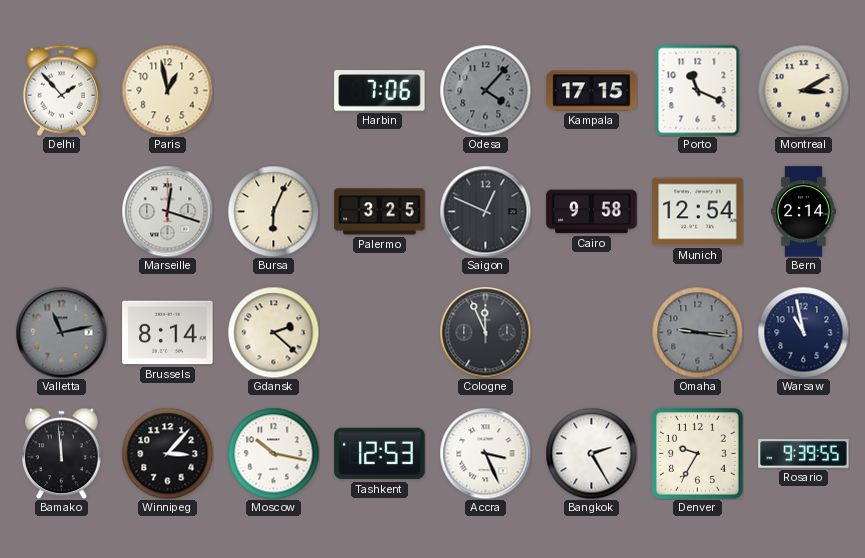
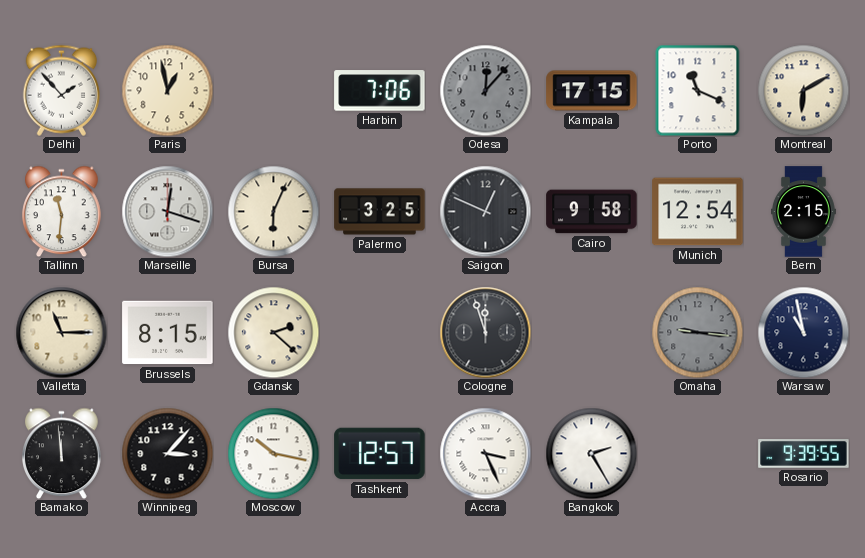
Odesa: 4:07 -> 12:07 (485, 90)
Montreal: 3:10 -> 6:10 (803, 90)
Tallinn: none -> 11:31 (62, 211)
Bern: 2:14 -> 2:15 (804, 212)
Valletta: 11:13 -> 11:15 (61, 332)
Valletta dial: grey -> cream (61, 332)
Brussels: 8:14 -> 8:15 (168, 333)
Cologne: 11:56 -> 11:57 (485, 332)
Tashkent: 12:53 -> 12:57 (380, 454)
Denver: 9:35 -> none (697, 453)
